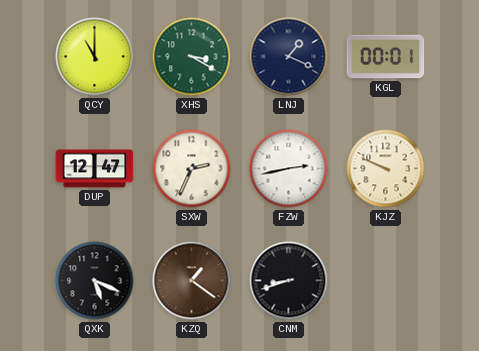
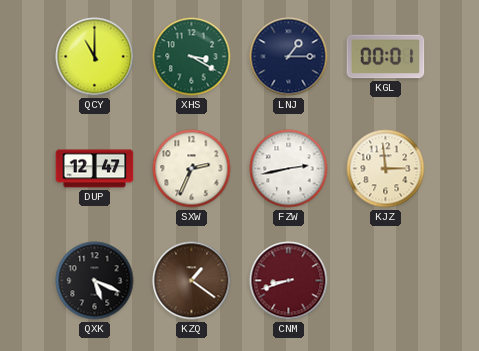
LNJ: 1:19 -> 1:15 (289, 57)
KJZ: 9:49 -> 2:59 (386, 169)
CNM dial: black -> burgundy (289, 281)
